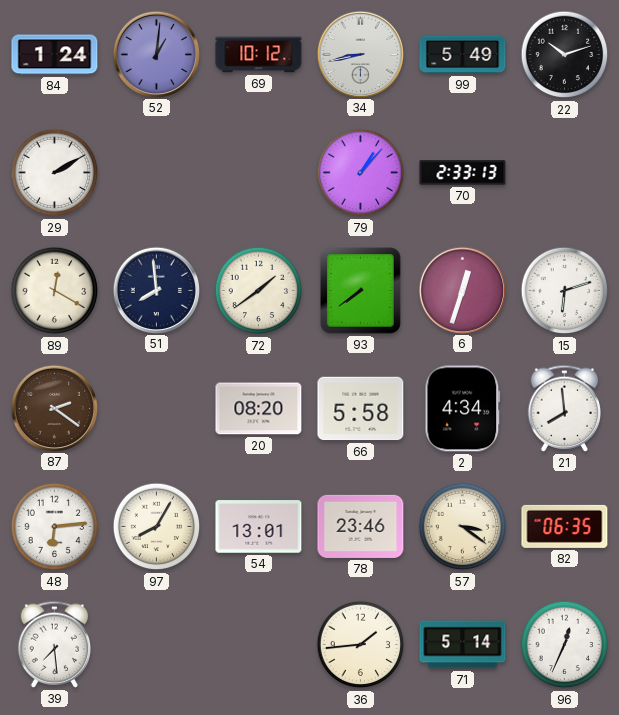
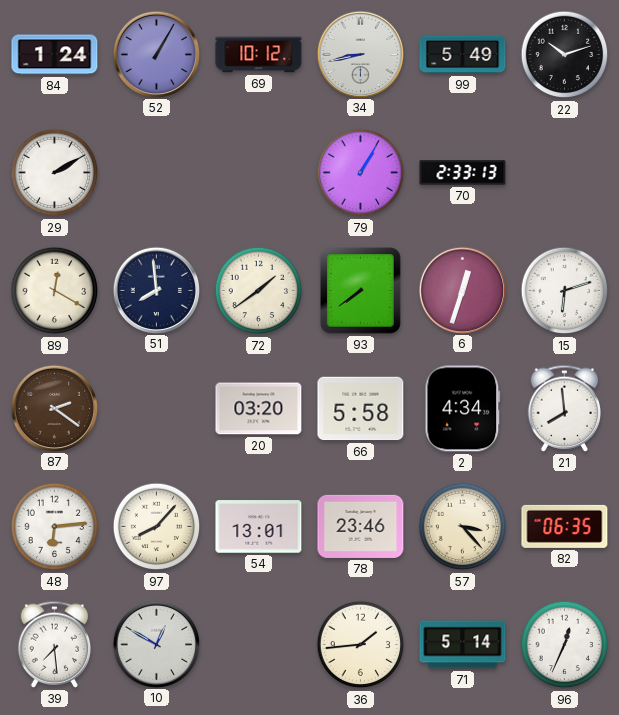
52: 1:01 -> 1:05 (156, 54)
79: 1:07 -> 1:05 (361, 173)
20: 08:20 -> 03:20 (259, 409)
97: 8:05 -> 8:07 (157, 527)
57: 3:21 -> 3:23 (463, 527)
10: none -> 12:50 (156, 644)
